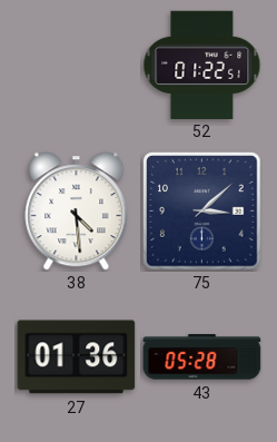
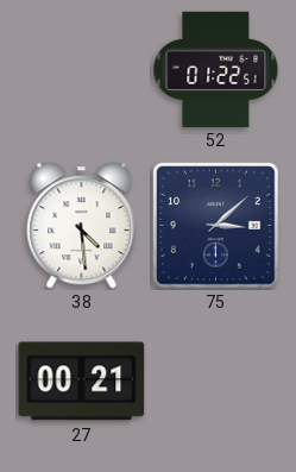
27: 01:36 -> 00:21 (82, 382)
43: 05:28 -> none (202, 357)
